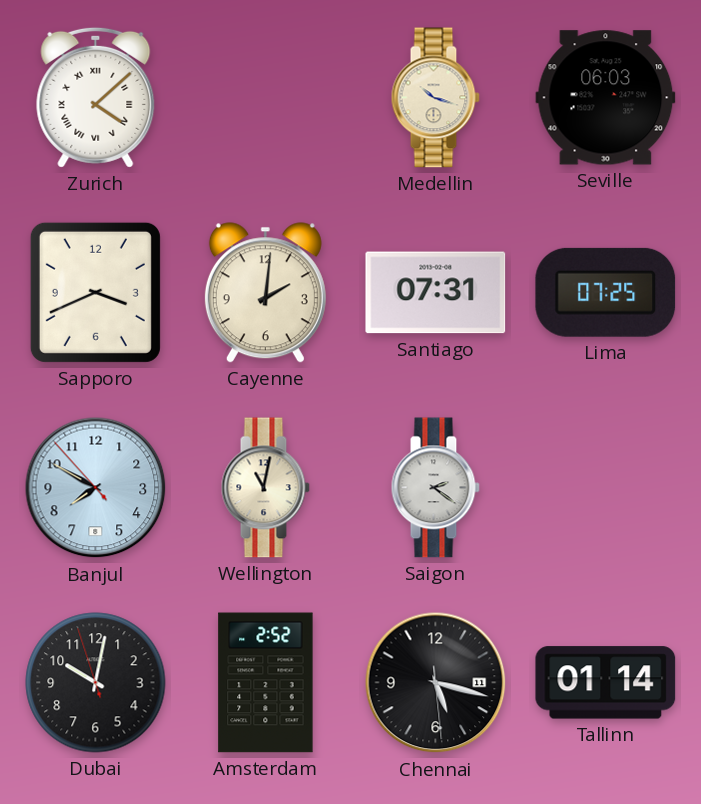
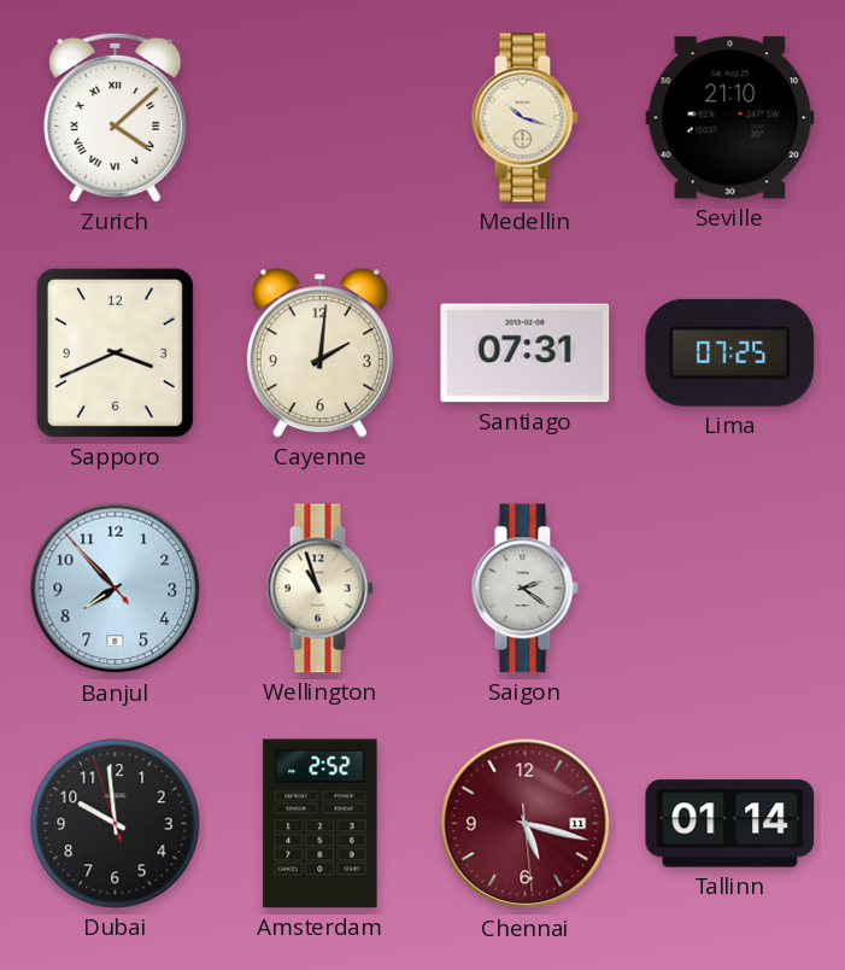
Seville: 06:03 -> 21:10 (730, 118)
Banjul: 7:49 -> 7:52 (116, 589)
Wellington: 11:02 -> 10:57 (319, 589)
Dubai: 10:01 -> 9:58 (116, 824)
Chennai dial: black -> burgundy (526, 824)
